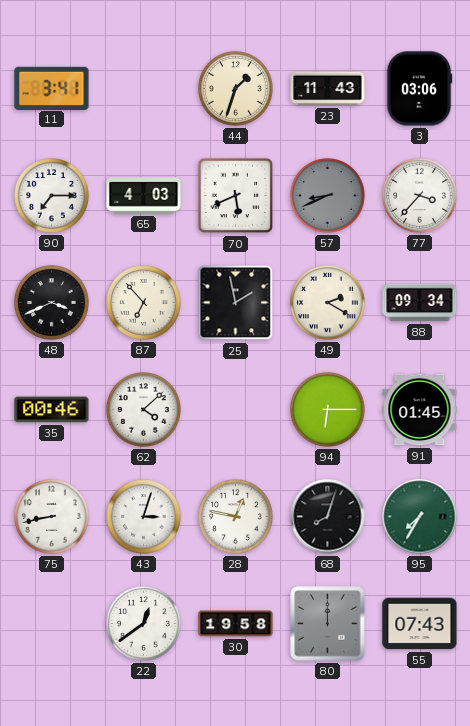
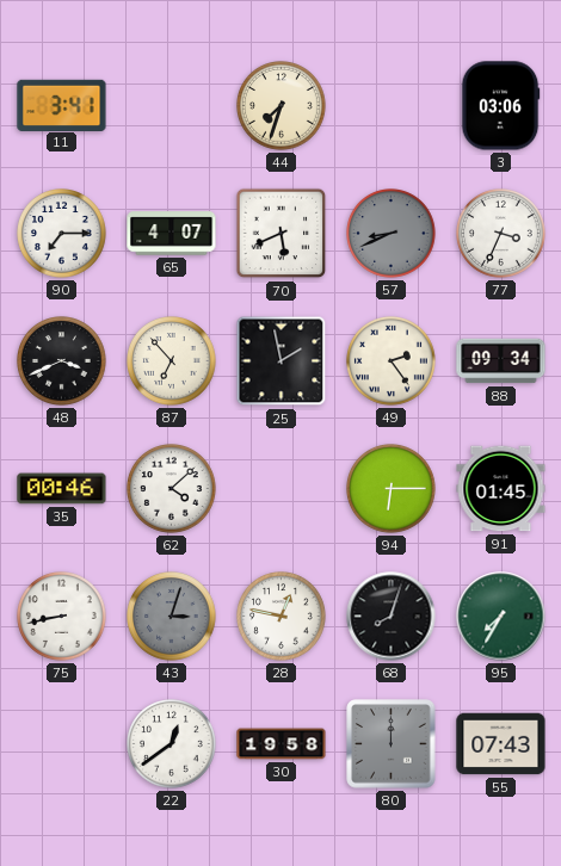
44: 1:33 -> 7:33 (282, 106)
23: 11:43 -> none (328, 89)
65: 4:03 -> 4:07 (172, 234)
77: 3:37 -> 3:34 (501, 234)
49: 2:20 -> 2:24 (392, 361)
43 dial: white -> grey (172, 617)
